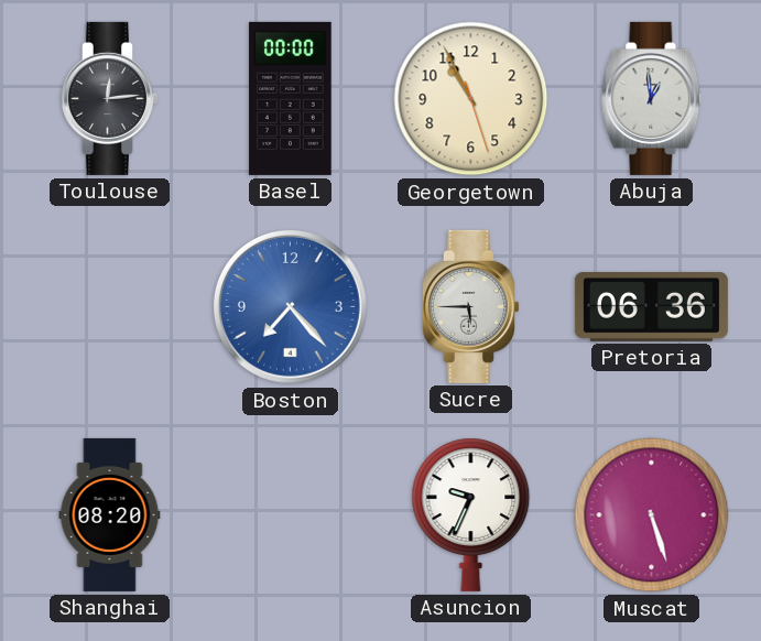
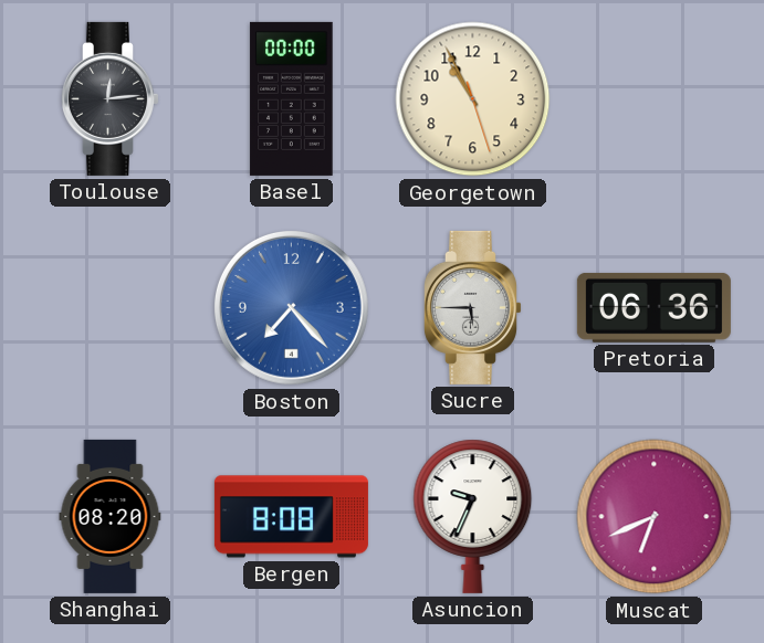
Abuja: 12:59 -> none (652, 98)
Bergen: none -> 8:08 (291, 517)
Muscat: 5:27 -> 6:41 (655, 517)
